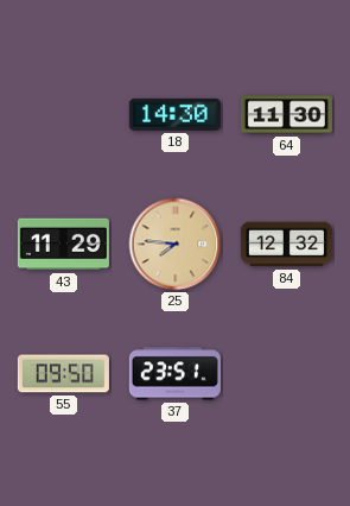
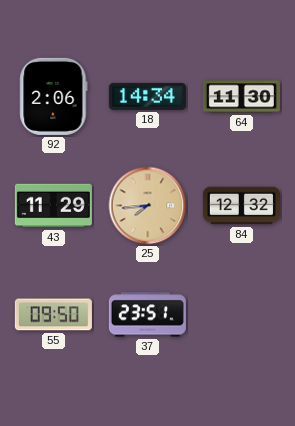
92: none -> 2:06 (54, 96)
18: 14:30 -> 14:34 (147, 96)
25: 7:46 -> 7:44 (148, 206)
